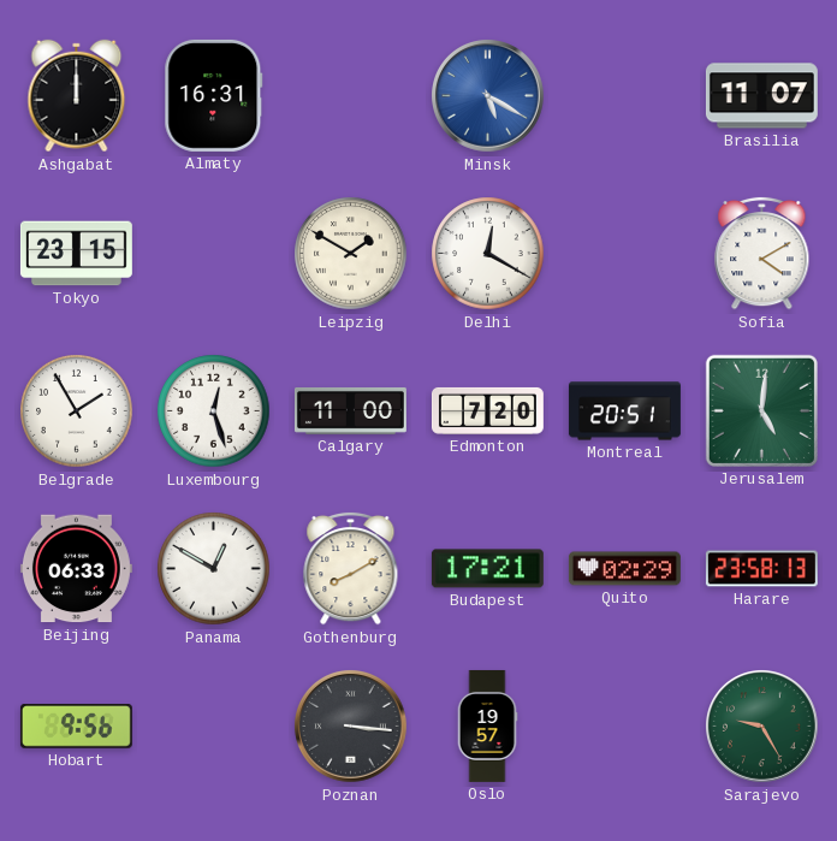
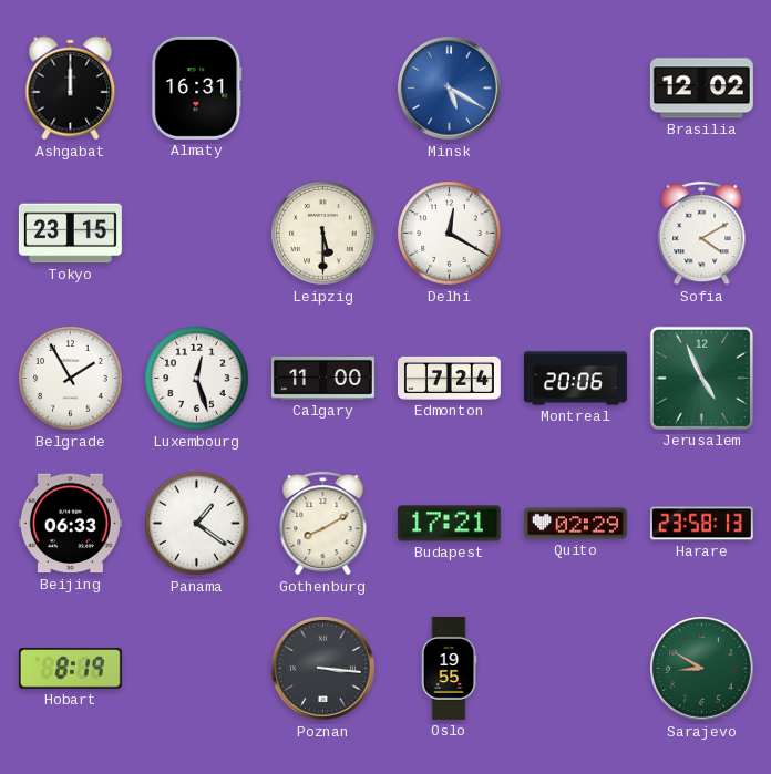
Brasilia: 11:07 -> 12:02 (701, 89)
Leipzig: 1:50 -> 5:30 (323, 234)
Edmonton: 7:20 -> 7:24 (449, 378)
Montreal: 20:51 -> 20:06 (575, 379)
Jerusalem: 5:01 -> 4:56 (701, 378)
Panama: 12:50 -> 1:21 (197, 524)
Hobart: 9:56 -> 8:19 (70, 669)
Oslo: 19:57 -> 19:55 (449, 668)
Sarajevo: 9:25 -> 8:50 (702, 669)
